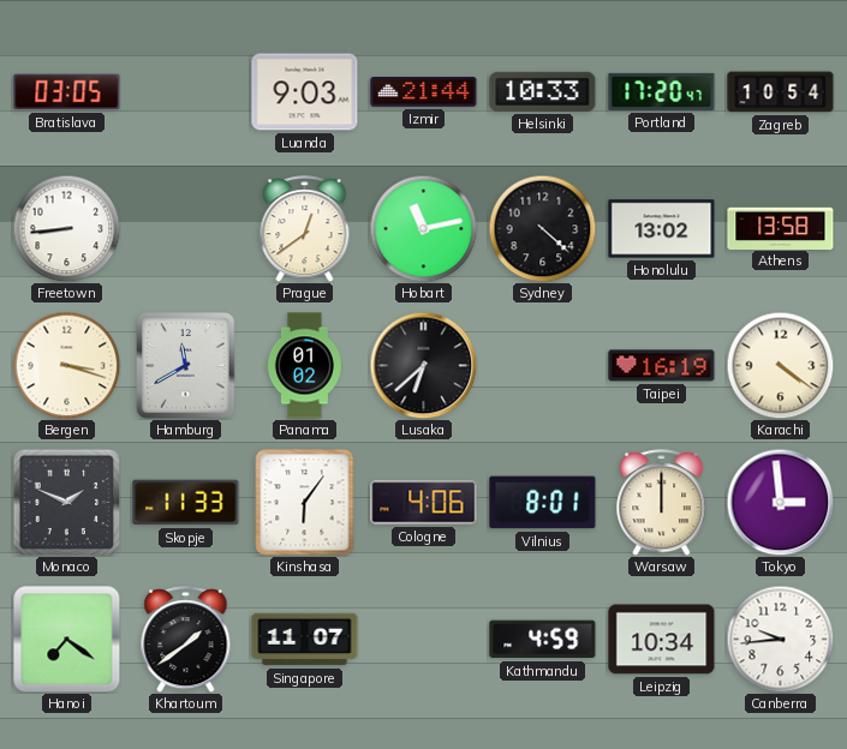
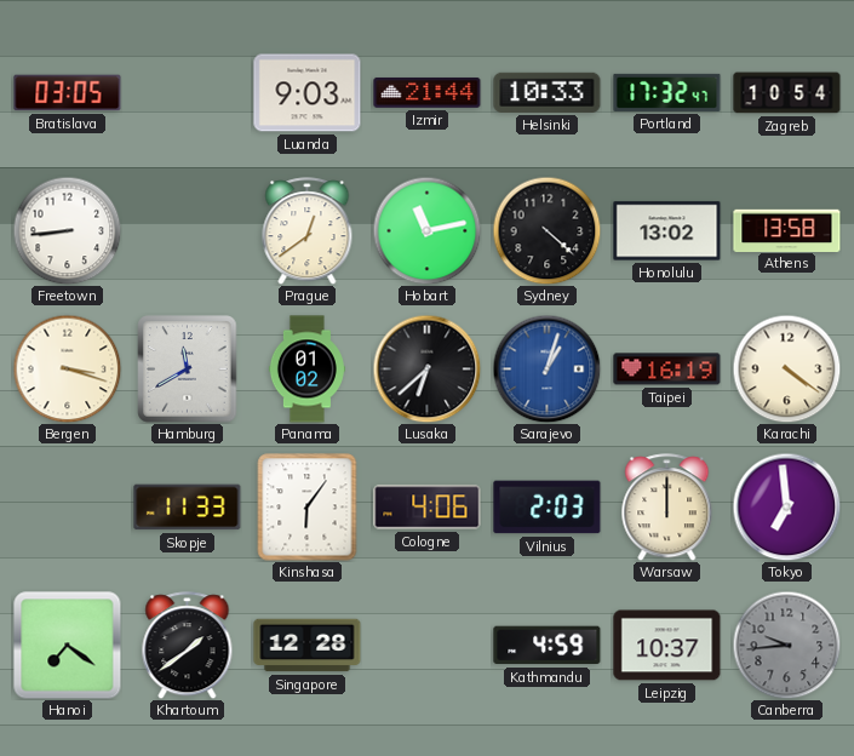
Portland: 17:20 -> 17:32 (667, 92)
Sarajevo: none -> 1:03 (546, 368)
Monaco: 1:49 -> none (66, 502)
Vilnius: 8:01 -> 2:03 (548, 508)
Tokyo: 2:59 -> 6:59 (786, 506)
Singapore: 11:07 -> 12:28 (308, 646)
Leipzig: 10:34 -> 10:37 (667, 646)
Canberra dial: white -> grey (786, 645)
